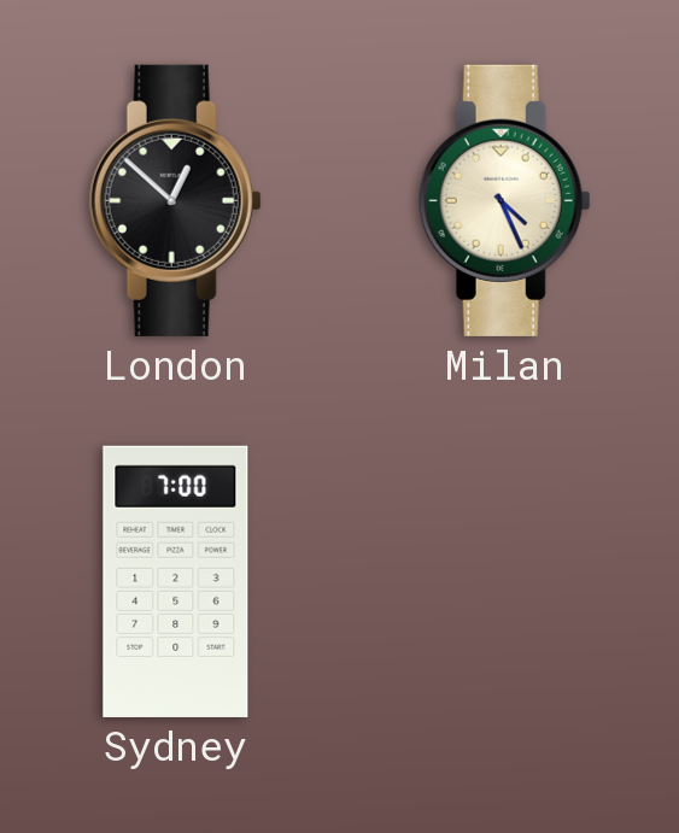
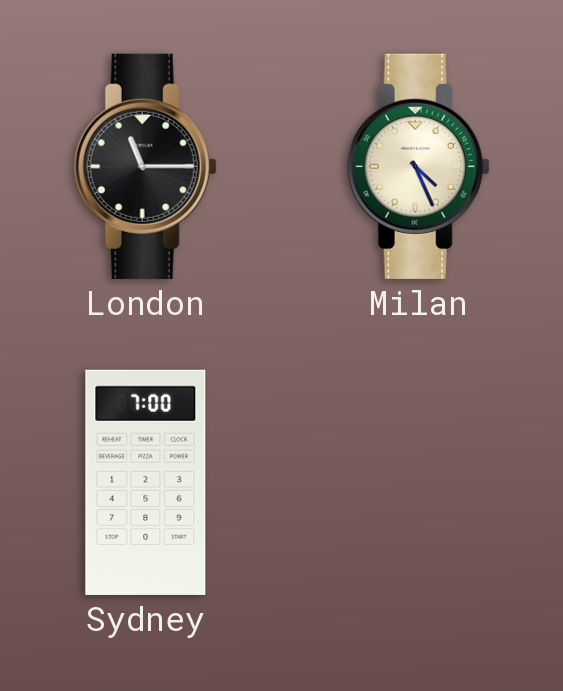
London: 12:52 -> 11:15 (145, 166)
